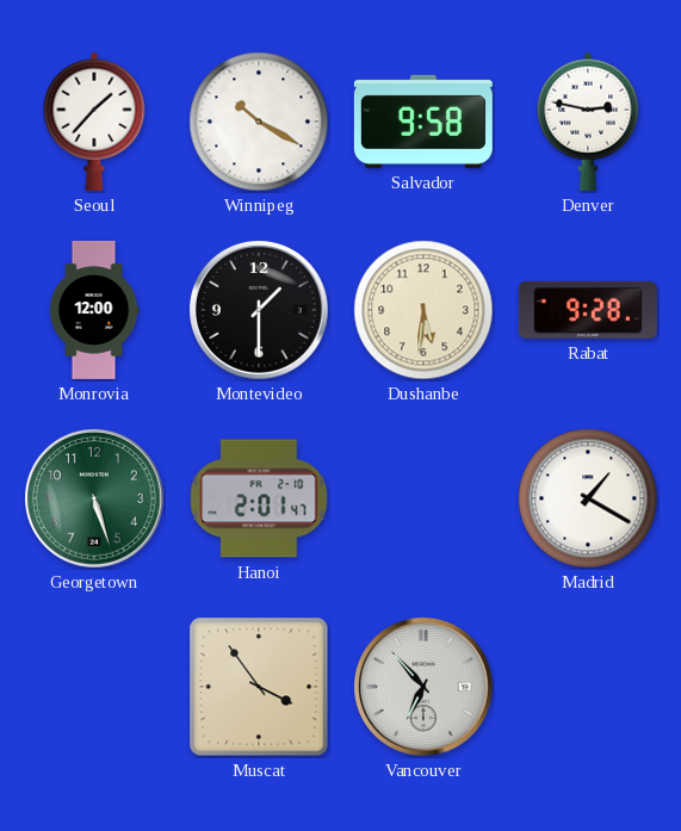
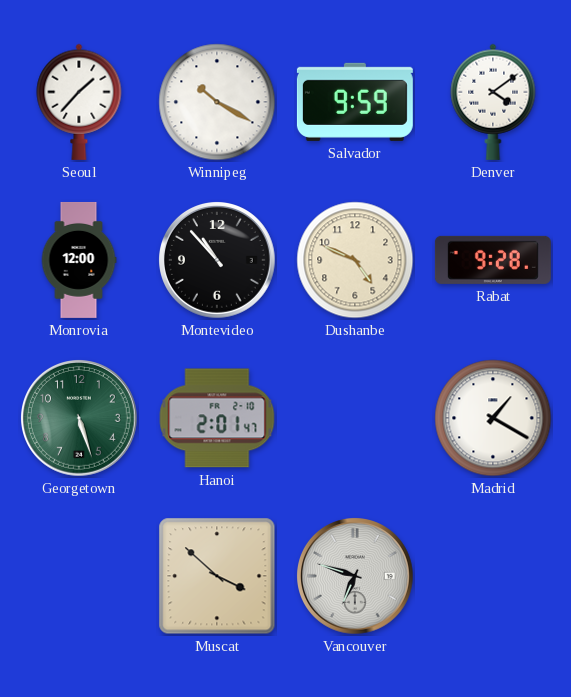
Salvador: 9:58 -> 9:59 (355, 102)
Denver: 2:47 -> 4:09 (493, 102)
Montevideo: 1:30 -> 10:53 (218, 261)
Dushanbe: 5:31 -> 4:49 (355, 260)
Muscat: 3:54 -> 3:52 (217, 576)
Vancouver: 6:53 -> 6:48 (356, 577)
